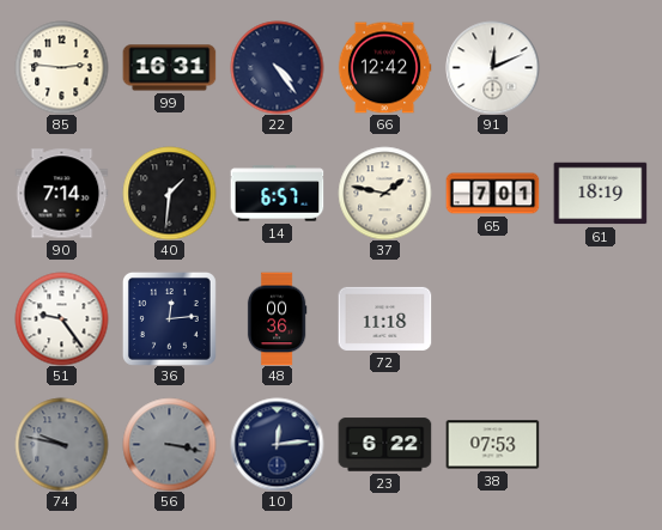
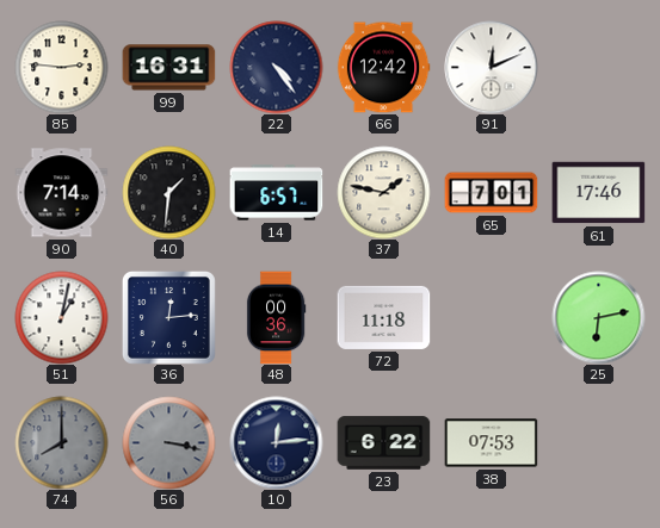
61: 18:19 -> 17:46 (598, 193)
51: 9:24 -> 1:02 (61, 317)
25: none -> 6:13 (598, 317)
74: 9:47 -> 8:00 (61, 442)
